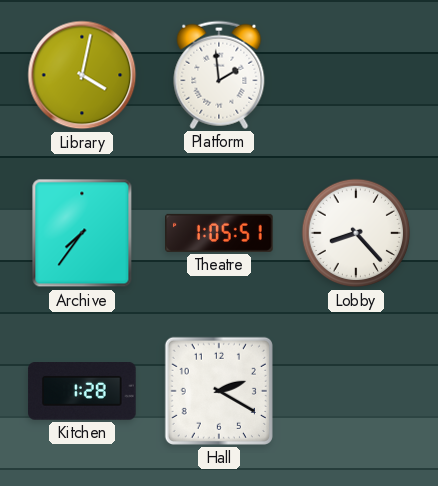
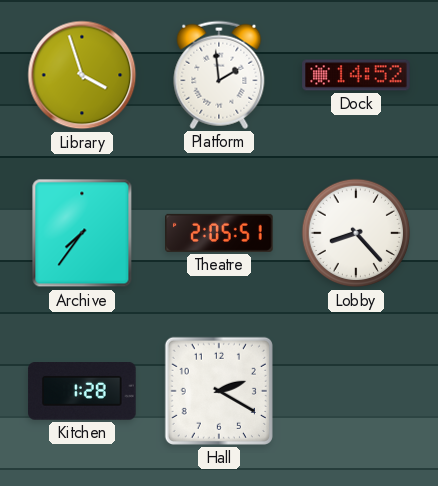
Library: 4:02 -> 3:57 (82, 75)
Dock: none -> 14:52 (356, 75)
Theatre: 1:05 -> 2:05 (219, 233)
